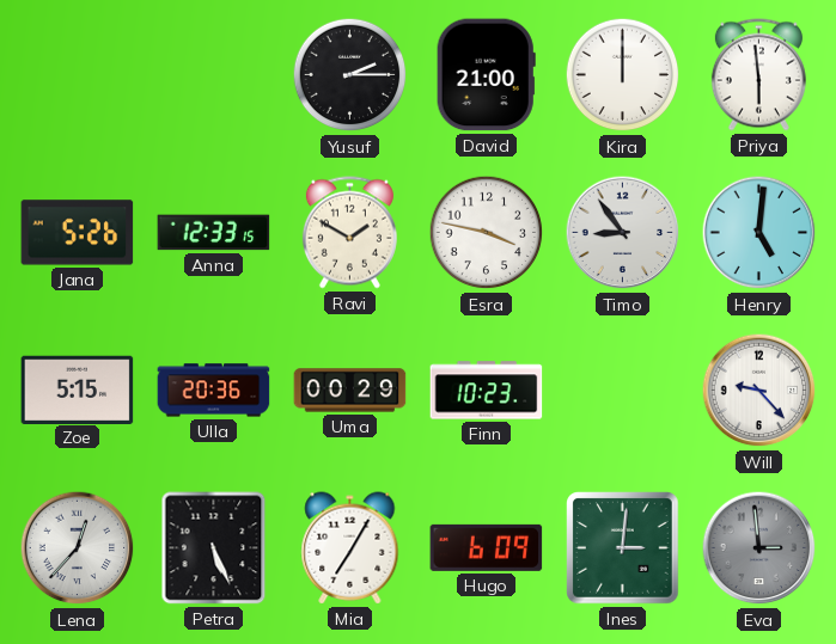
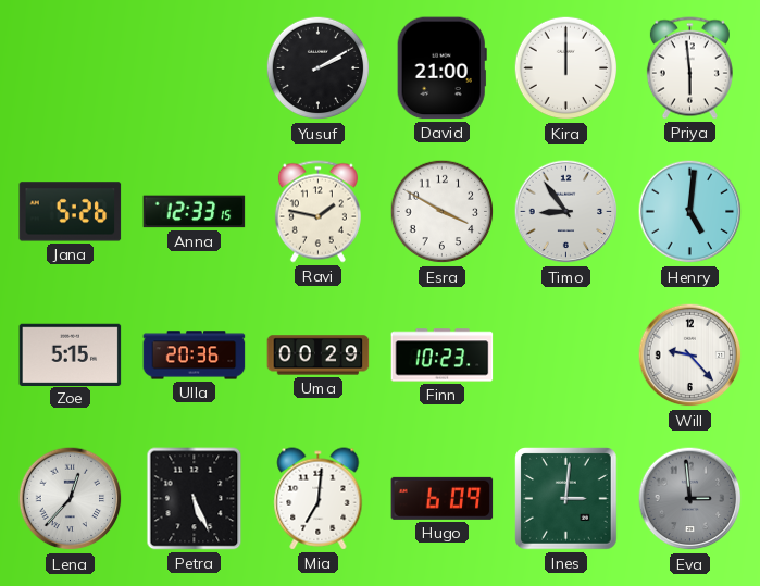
Yusuf: 2:15 -> 2:10 (319, 68)
Ravi: 1:50 -> 1:47 (317, 212)
Esra: 3:47 -> 3:50 (443, 212)
Mia: 7:05 -> 7:01 (319, 499)
